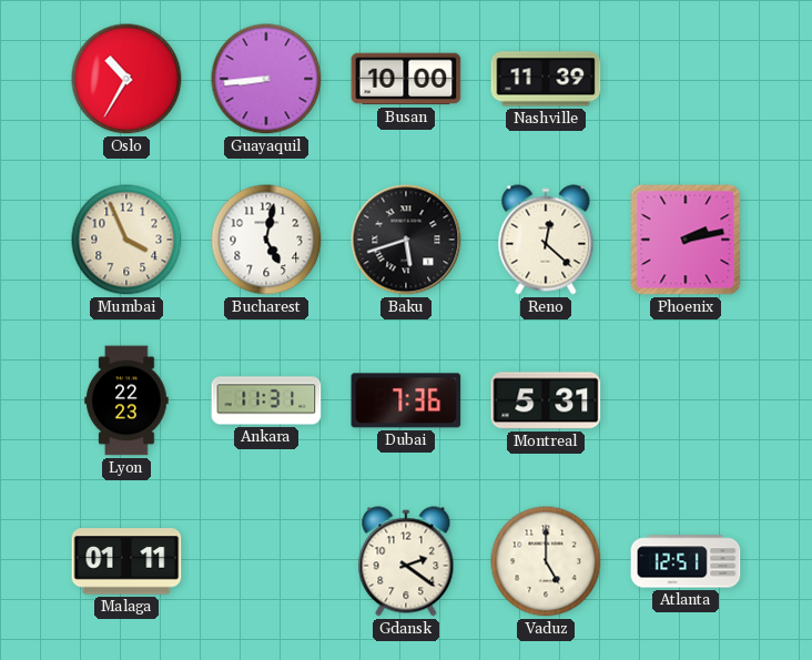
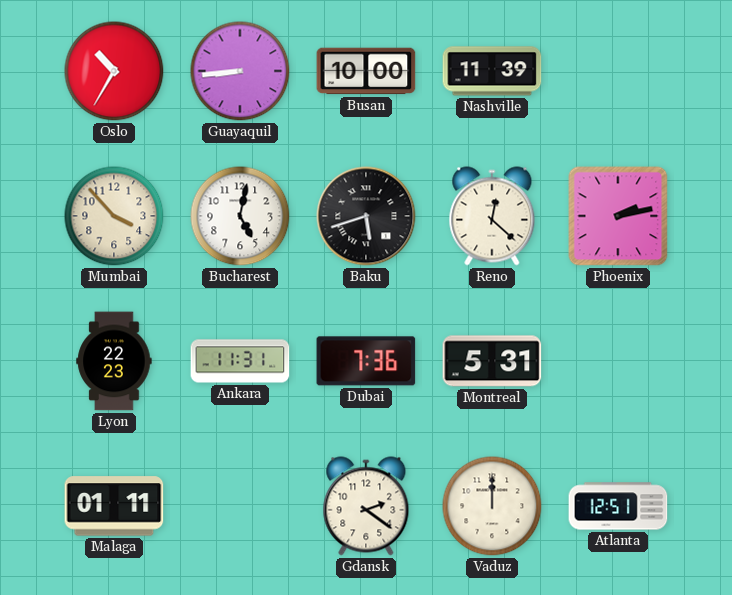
Mumbai: 3:56 -> 3:53 (114, 216)
Vaduz: 5:00 -> 12:00 (492, 506)
